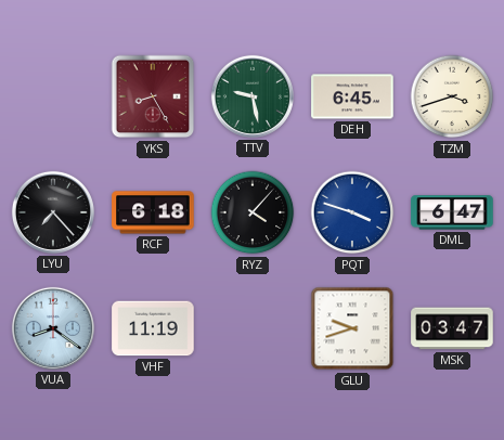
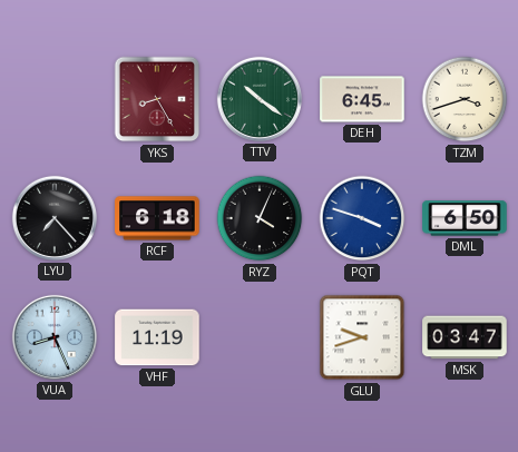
TTV: 9:28 -> 10:21 (260, 99)
RYZ: 4:07 -> 4:04 (260, 218)
DML: 6:47 -> 6:50 (465, 218)
VUA: 8:21 -> 8:26 (55, 337)
